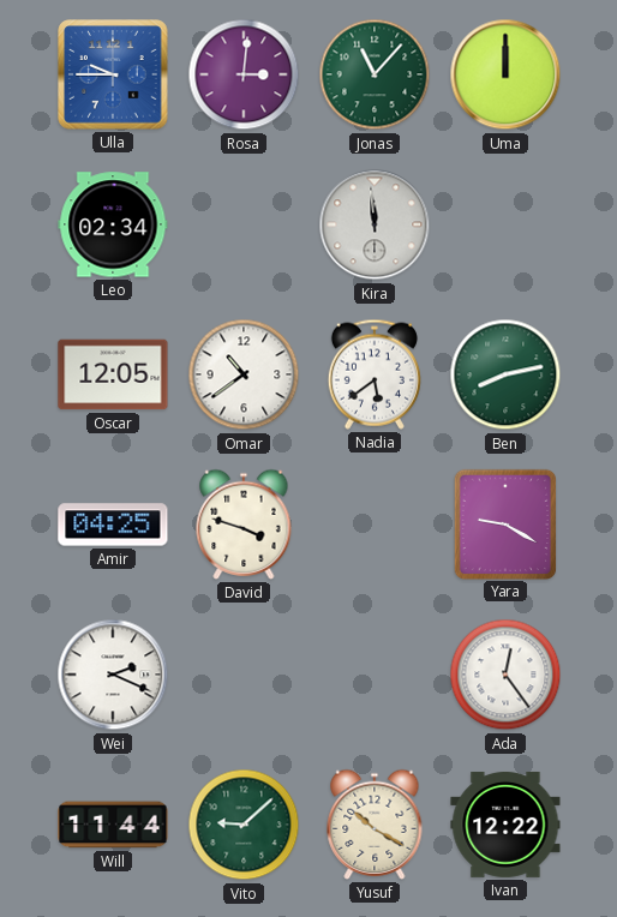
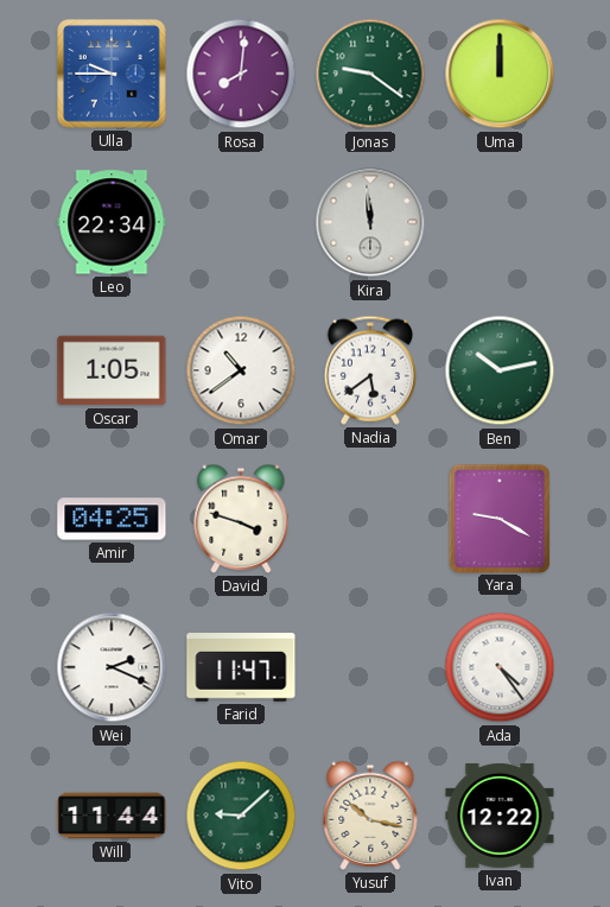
Rosa: 3:01 -> 8:01 (241, 74)
Jonas: 11:07 -> 9:21 (370, 74)
Leo: 02:34 -> 22:34 (112, 222)
Oscar: 12:05 -> 1:05 (112, 370)
Ben: 8:13 -> 10:13 (500, 370)
Farid: none -> 11:47 (241, 667)
Ada: 12:24 -> 4:24 (500, 667)
Yusuf: 10:20 -> 10:17 (370, 816)
